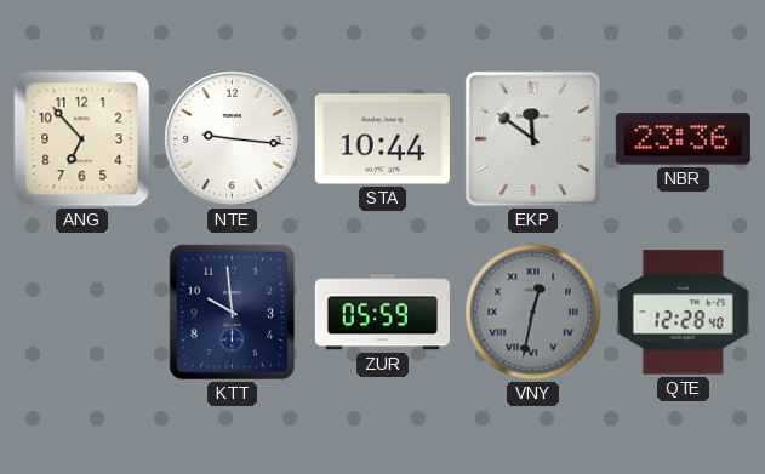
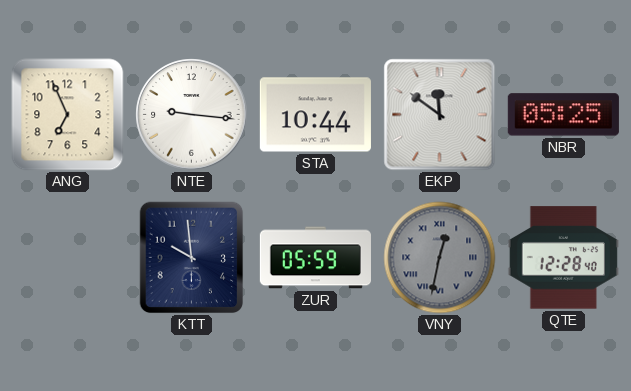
ANG: 6:53 -> 6:56 (68, 115)
NBR: 23:36 -> 05:25 (563, 115)
